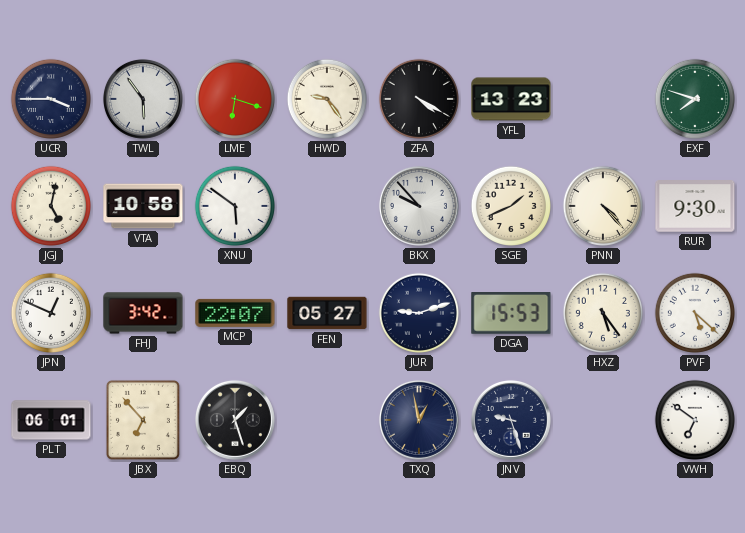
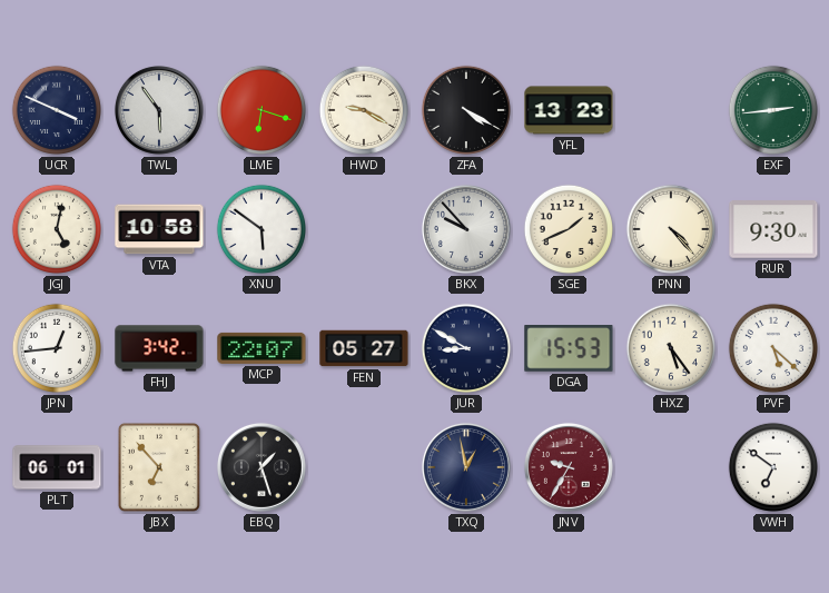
UCR: 3:45 -> 3:49 (57, 110)
HWD: 9:24 -> 9:20 (364, 110)
EXF: 7:48 -> 2:44 (773, 110)
JPN: 12:49 -> 12:44 (57, 348)
JUR: 9:12 -> 8:50 (466, 348)
JNV: 9:27 -> 9:35 (569, 467)
JNV dial: navy -> burgundy (569, 467)
